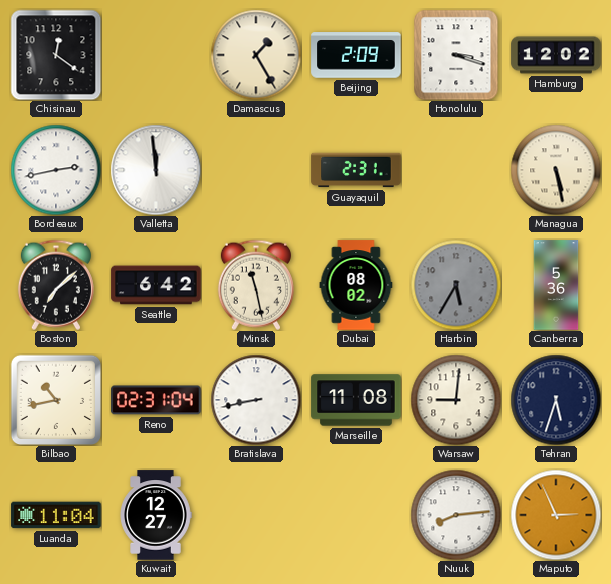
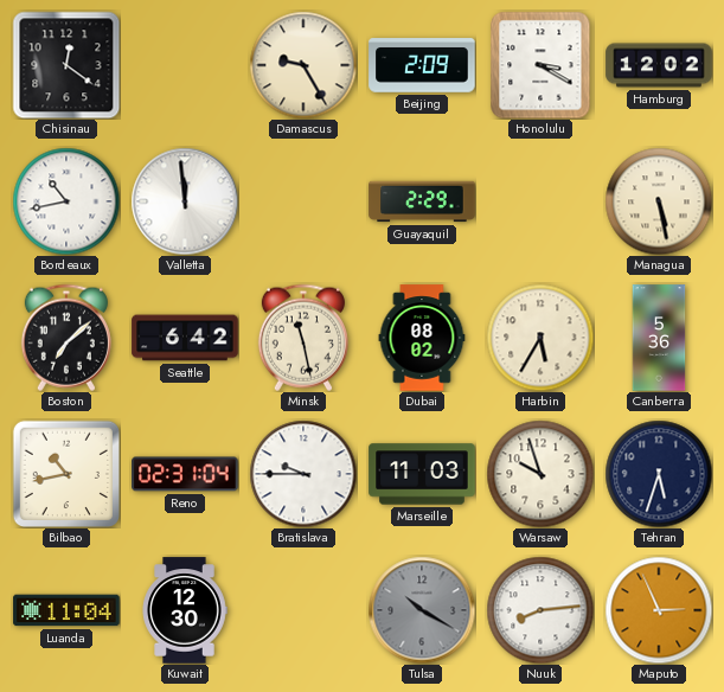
Damascus: 1:25 -> 9:25 (303, 65)
Honolulu: 3:18 -> 3:20 (540, 65)
Bordeaux: 2:43 -> 10:43 (66, 201)
Guayaquil: 2:31 -> 2:29 (422, 201)
Harbin dial: grey -> cream (540, 338)
Bratislava: 8:43 -> 9:45 (303, 474)
Marseille: 11:08 -> 11:03 (422, 474)
Warsaw: 9:01 -> 9:57 (540, 474)
Kuwait: 12:27 -> 12:30 (185, 610)
Tulsa: none -> 10:20 (422, 610)
